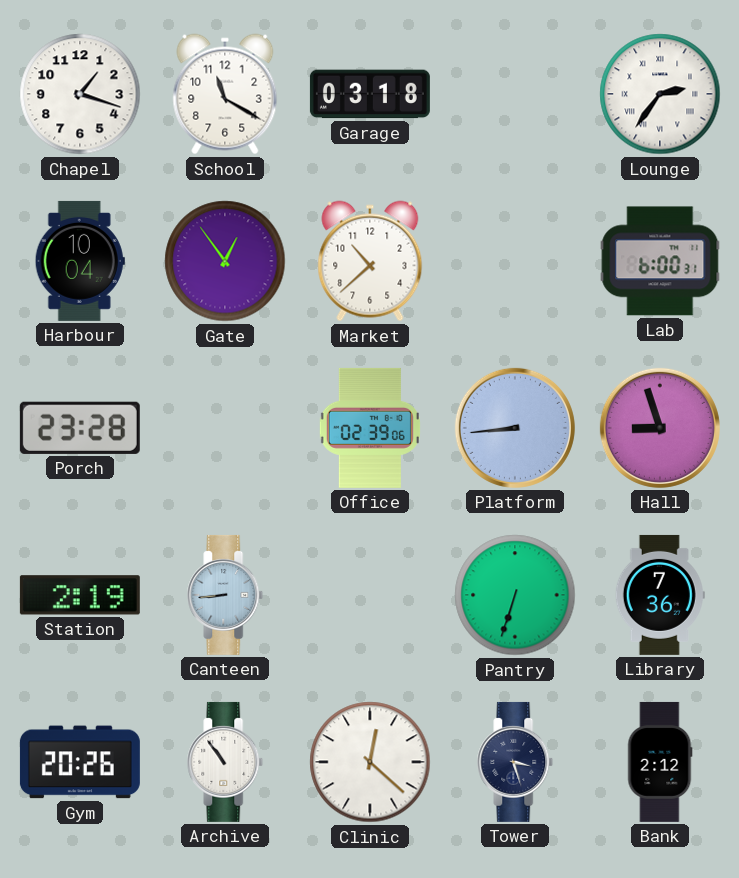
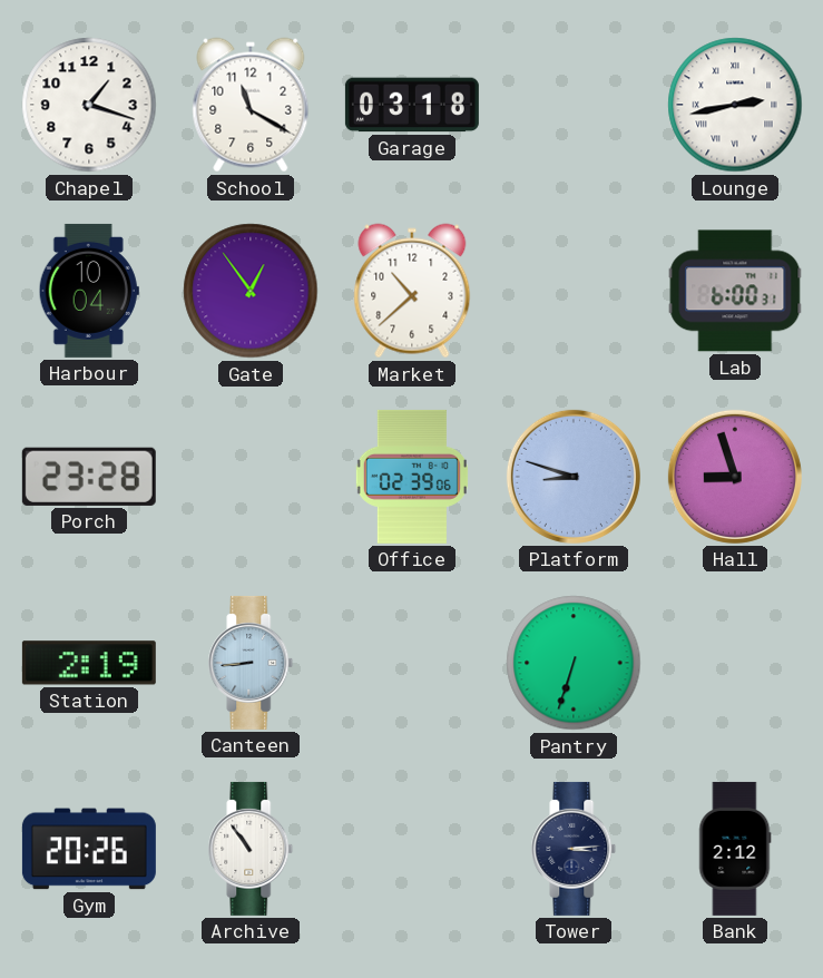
Lounge: 2:36 -> 2:43 (735, 105)
Platform: 8:44 -> 8:48 (574, 477)
Library: 7:36 -> none (660, 595)
Clinic: 12:22 -> none (370, 762)
Tower: 3:27 -> 3:14 (574, 849)
